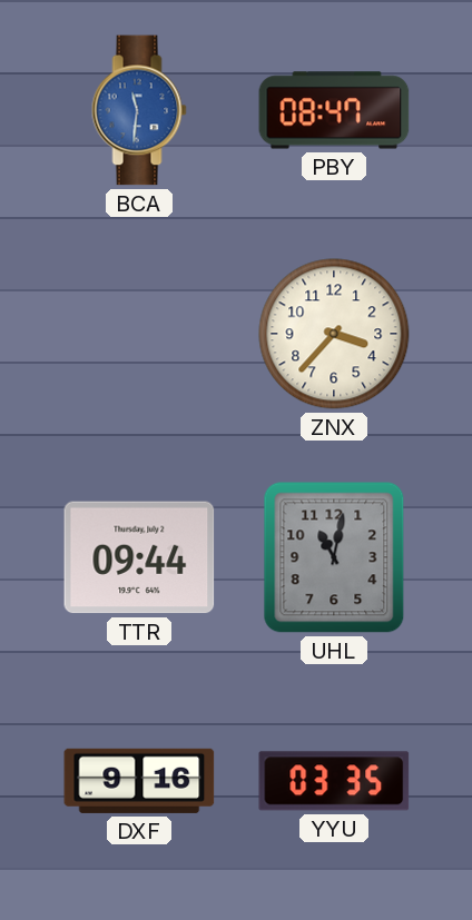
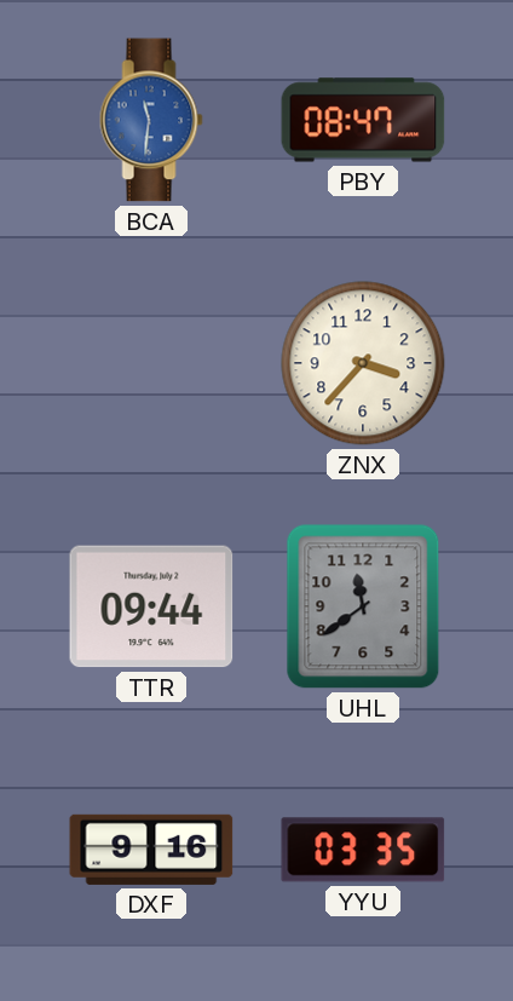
UHL: 11:02 -> 11:39 (363, 606)
